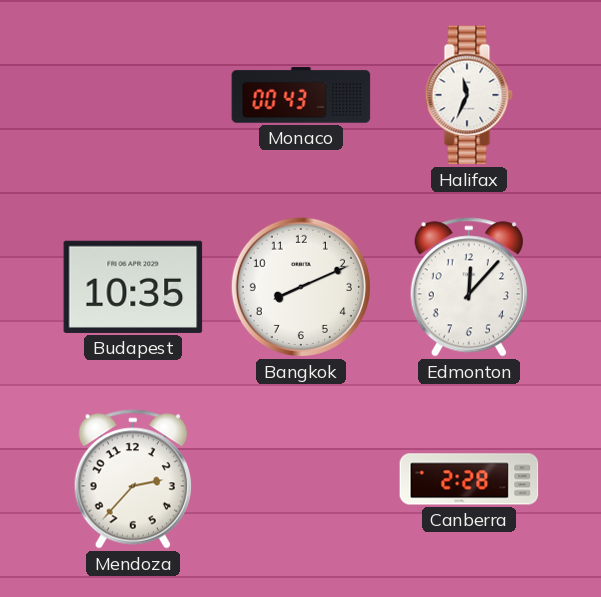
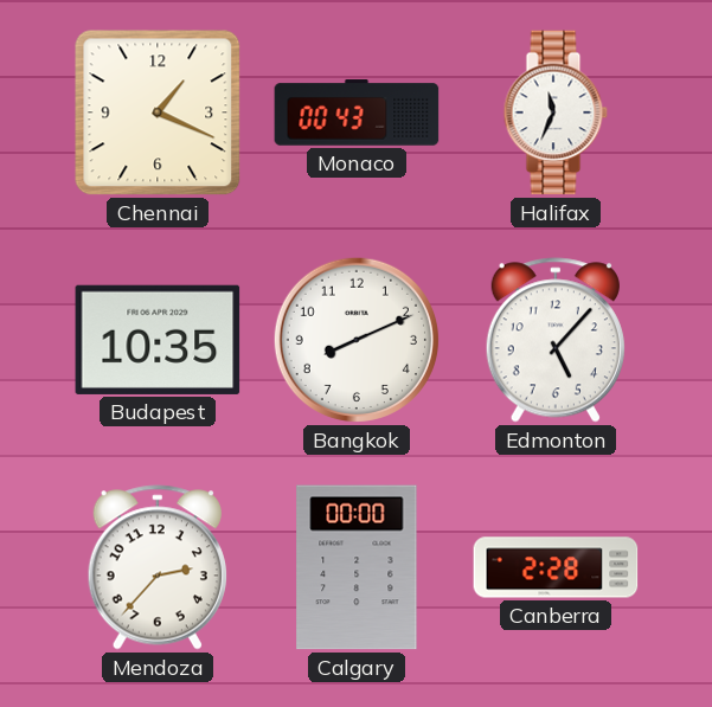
Chennai: none -> 1:19 (158, 113)
Edmonton: 12:07 -> 5:07 (556, 340)
Calgary: none -> 00:00 (357, 567)
